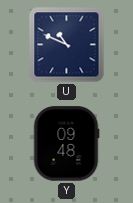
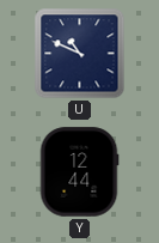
Y: 09:48 -> 12:44 (79, 172)
